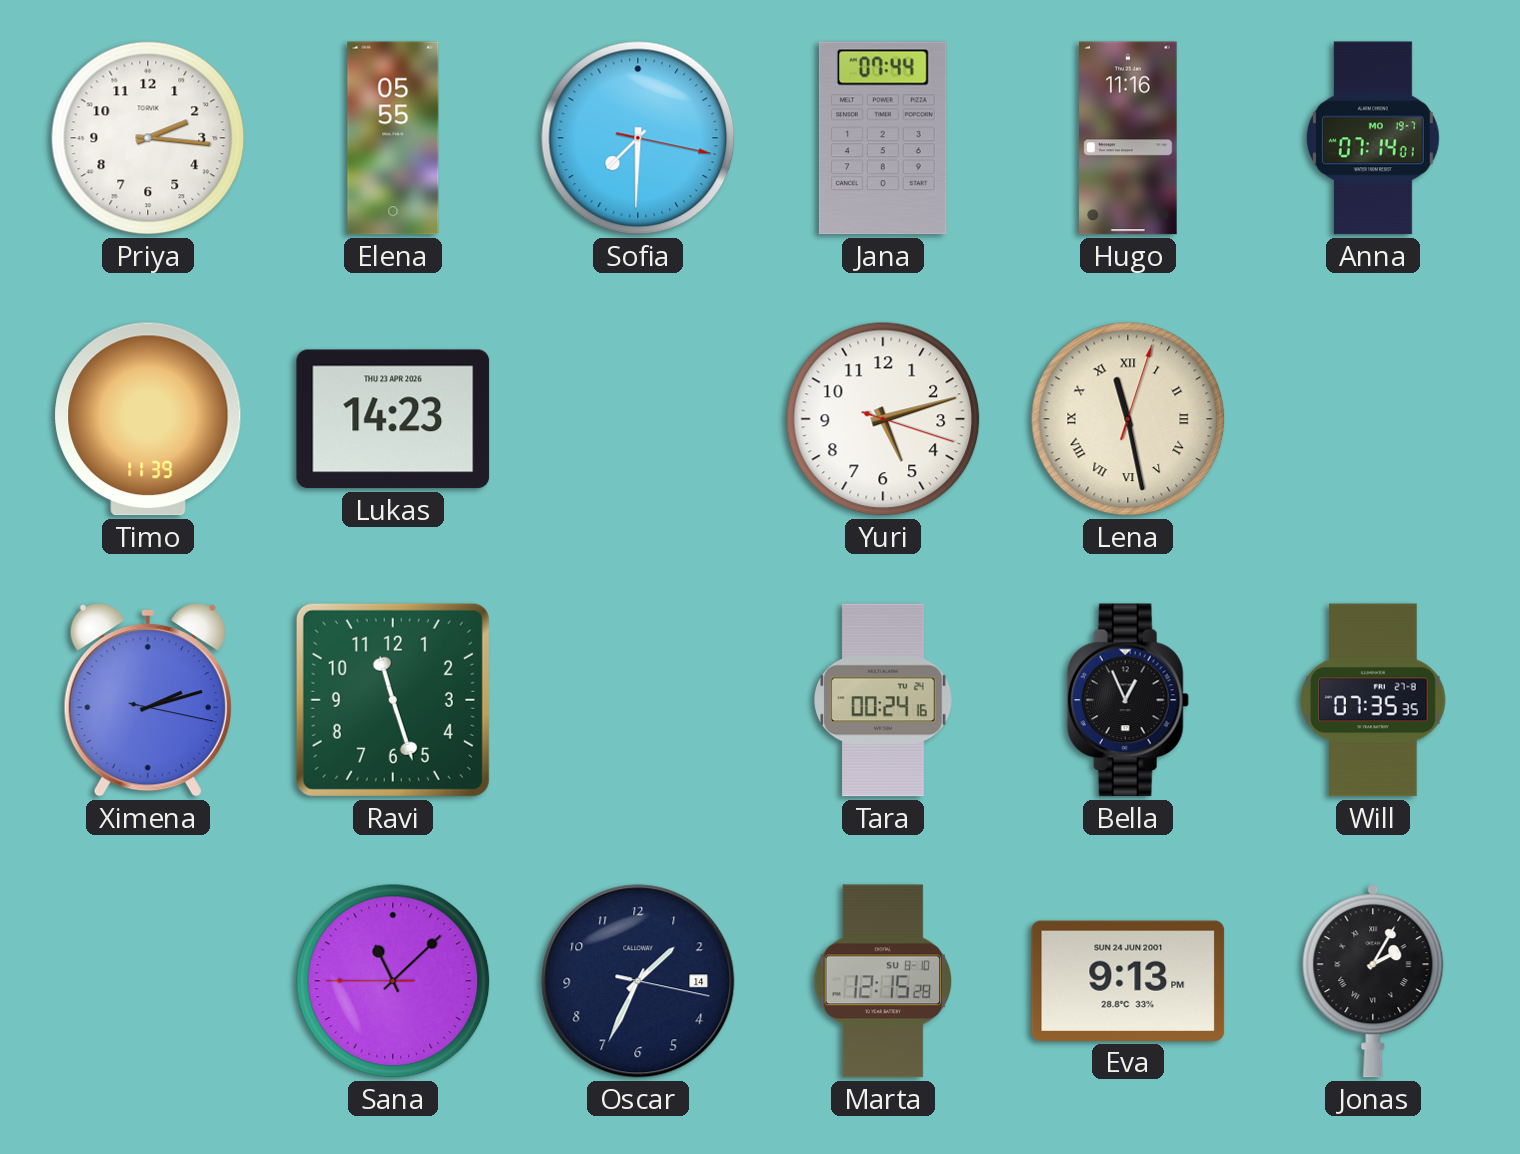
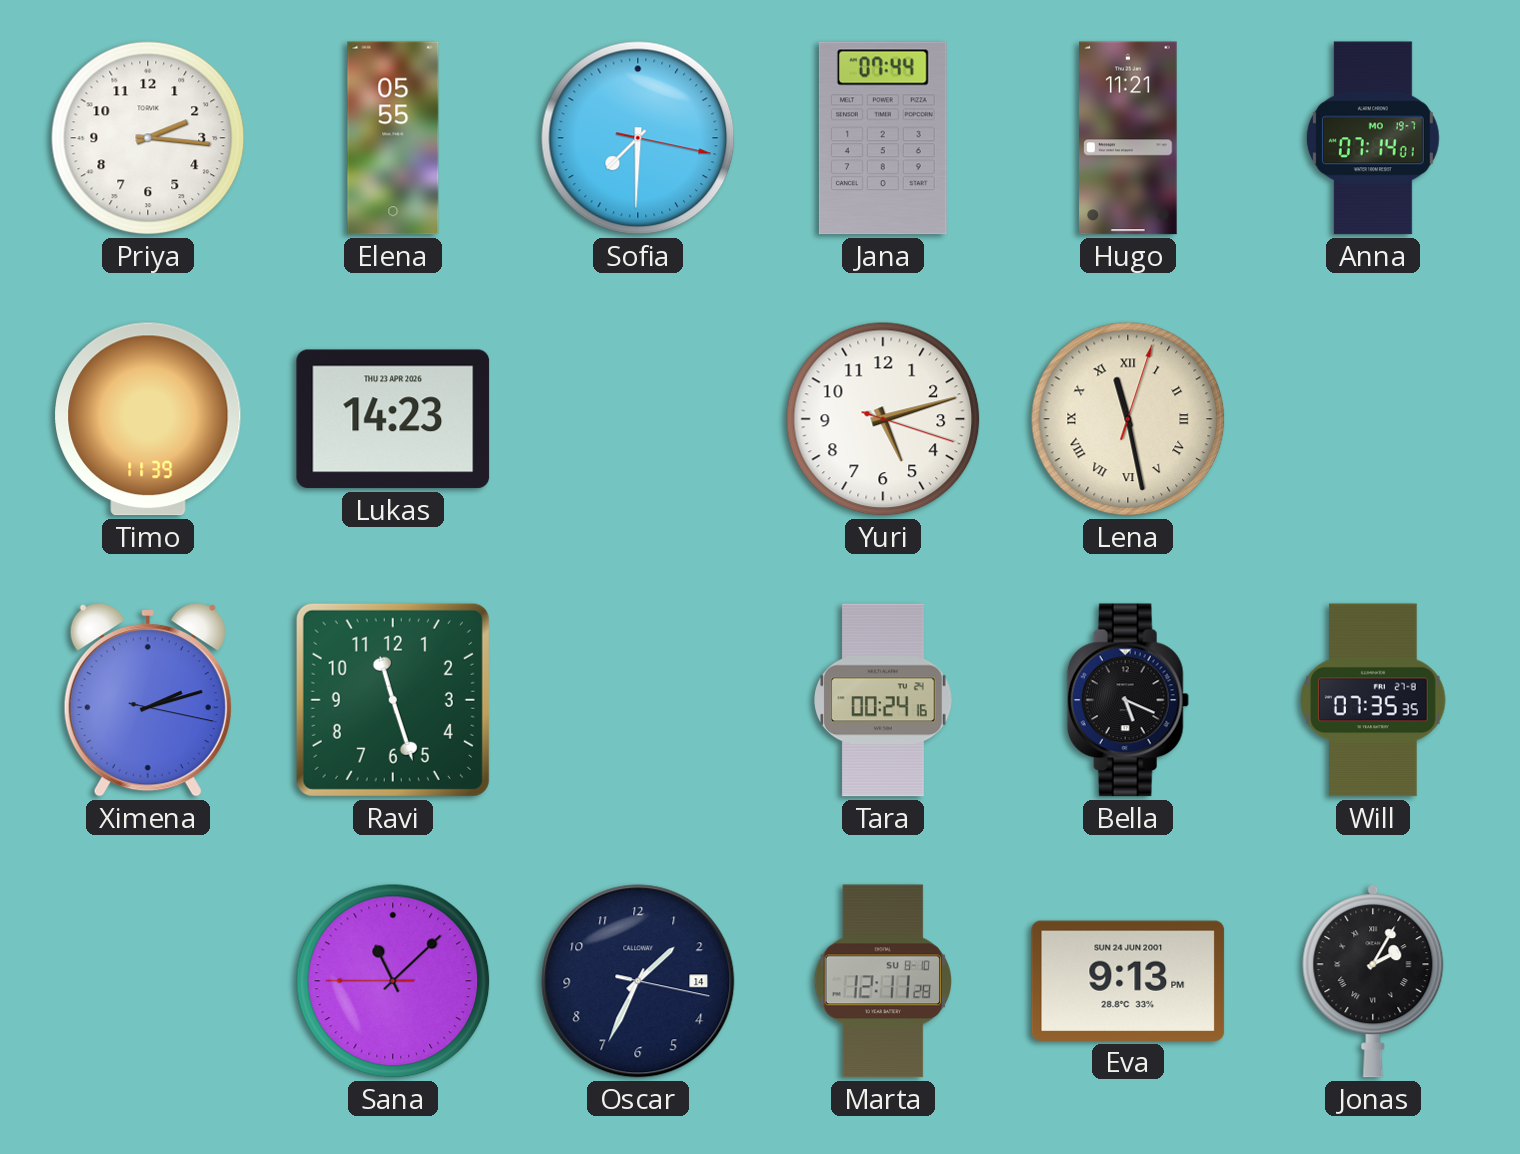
Hugo: 11:16 -> 11:21 (1128, 138)
Bella: 12:56 -> 5:19 (1128, 700)
Marta: 12:15 -> 12:11 (882, 981)
